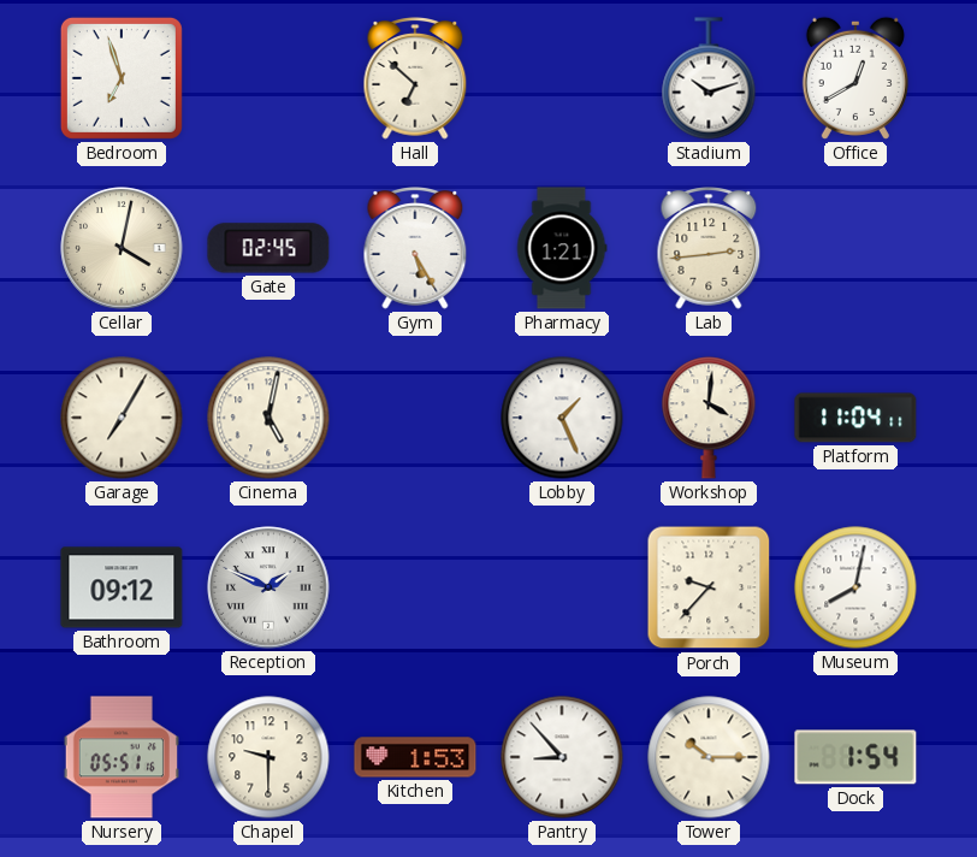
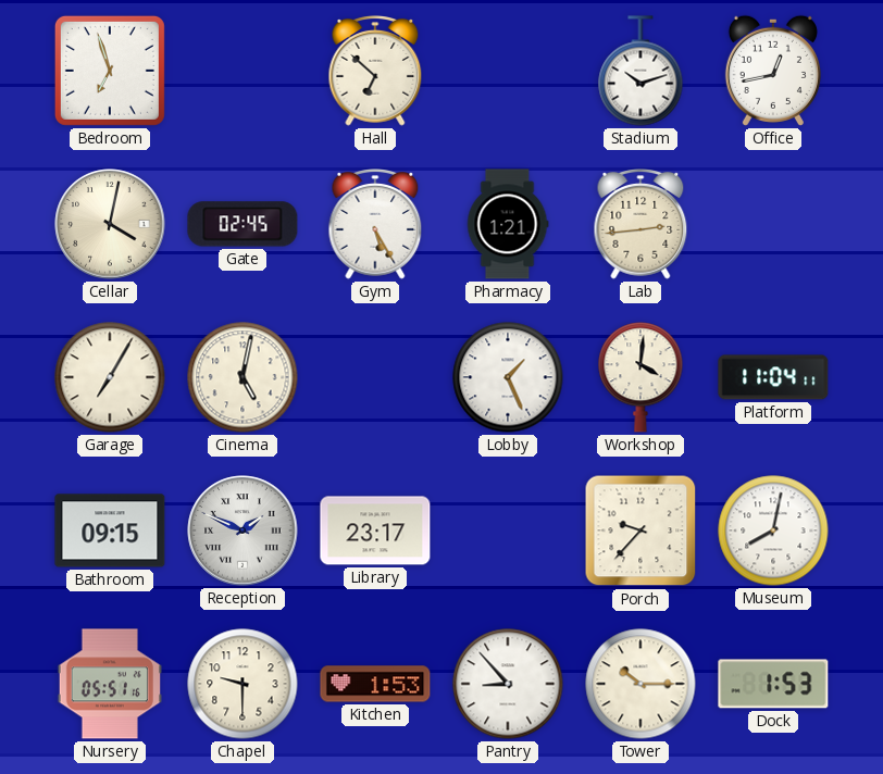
Office: 12:40 -> 12:43 (773, 71)
Bathroom: 09:12 -> 09:15 (110, 530)
Library: none -> 23:17 (375, 530)
Dock: 1:54 -> 1:53 (773, 684)
